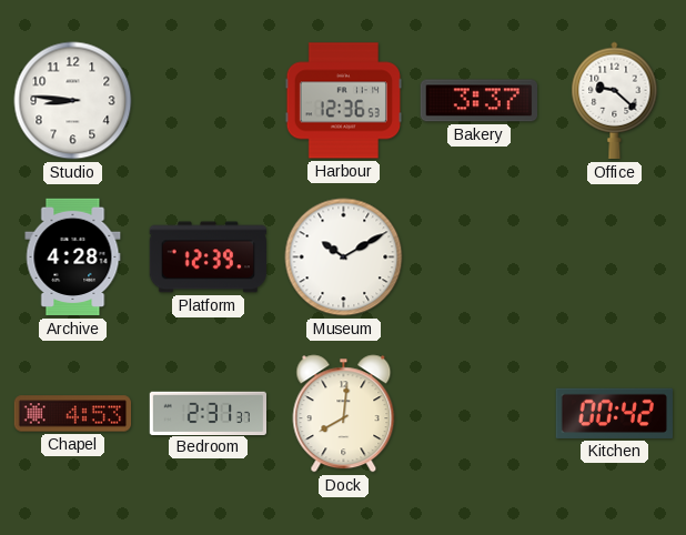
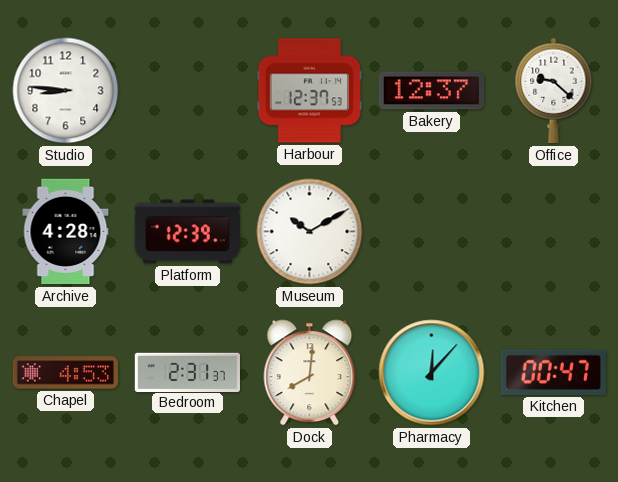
Harbour: 12:36 -> 12:37 (310, 91)
Bakery: 3:37 -> 12:37 (431, 91)
Pharmacy: none -> 12:07 (432, 373)
Kitchen: 00:42 -> 00:47 (553, 372)
